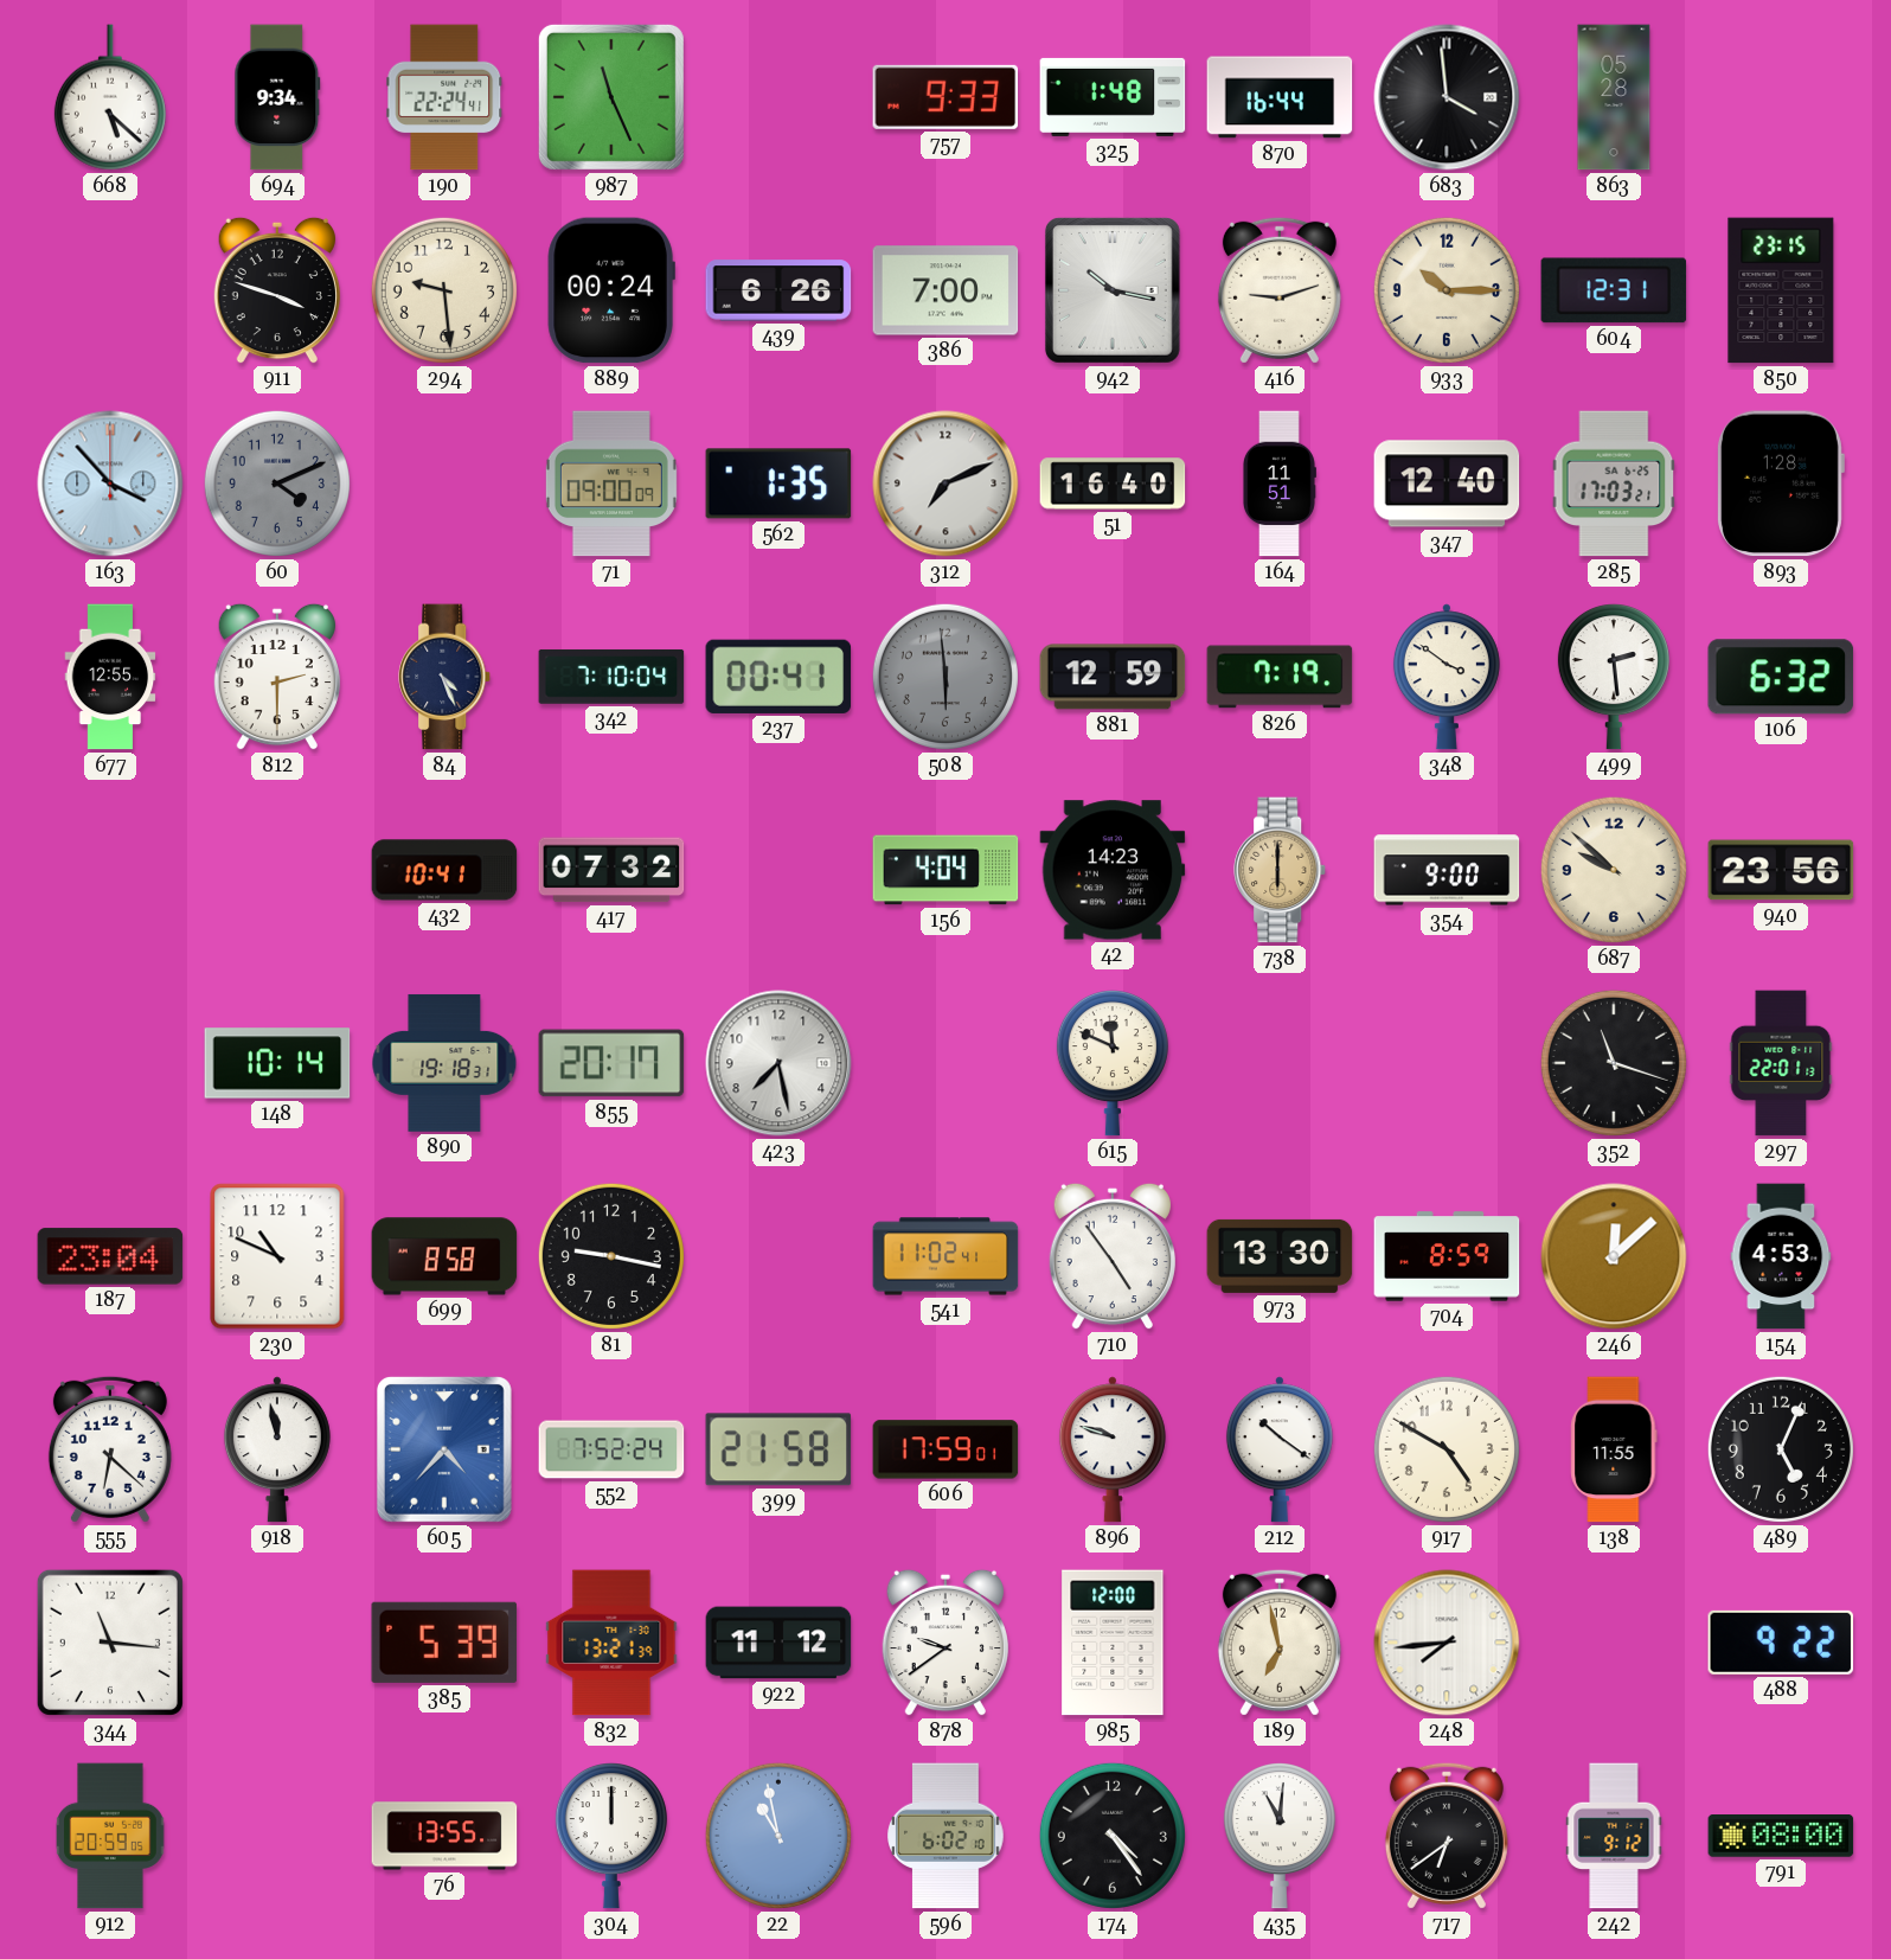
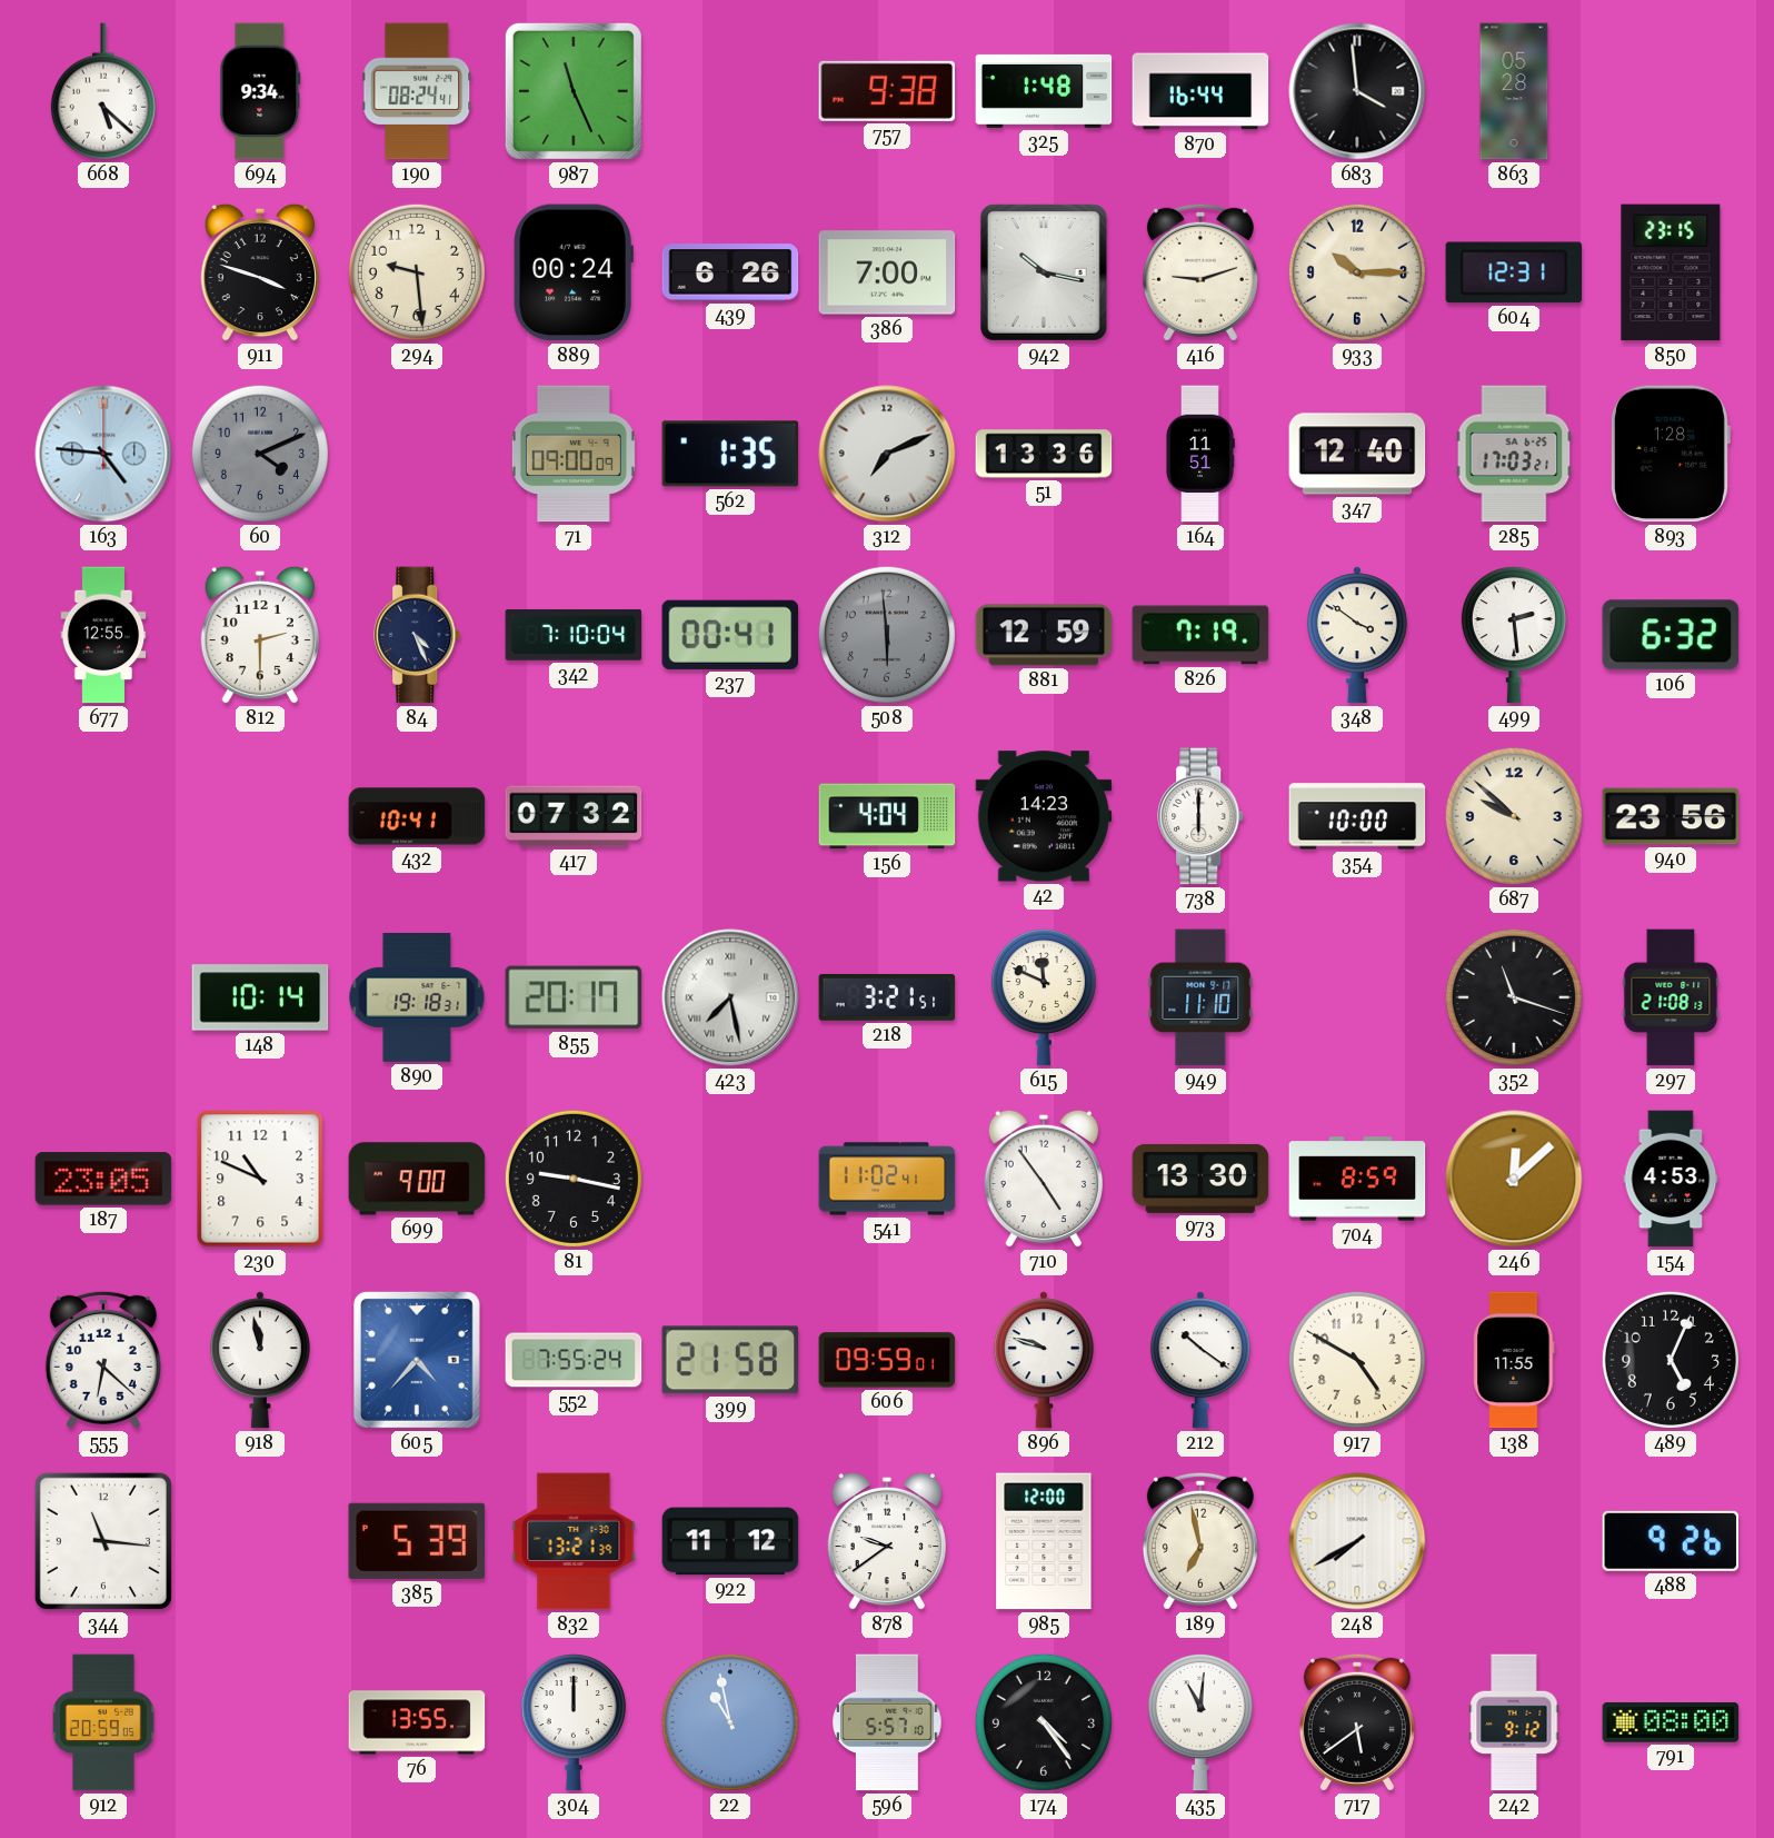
190: 22:24 -> 08:24 (417, 91)
757: 9:33 -> 9:38 (887, 91)
163: 3:53 -> 4:46 (103, 454)
51: 16:40 -> 13:36 (1044, 454)
738 dial: champagne -> white (1202, 816)
354: 9:00 -> 10:00 (1357, 816)
423 numerals: Arabic -> Roman (730, 997)
218: none -> 3:21 (887, 997)
949: none -> 11:10 (1200, 997)
297: 22:01 -> 21:08 (1671, 997)
187: 23:04 -> 23:05 (103, 1179)
699: 8:58 -> 9:00 (417, 1179)
552: 7:52 -> 7:55 (574, 1360)
606: 17:59 -> 09:59 (887, 1360)
248: 7:44 -> 7:40 (1357, 1541)
488: 9:22 -> 9:26 (1671, 1541)
596: 6:02 -> 5:57 (887, 1722)
717: 6:39 -> 5:39 (1357, 1722)
